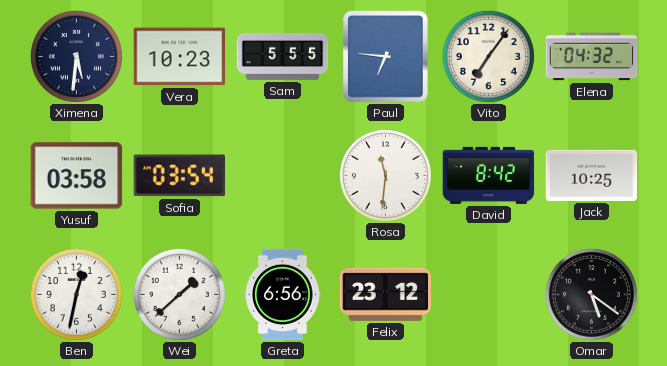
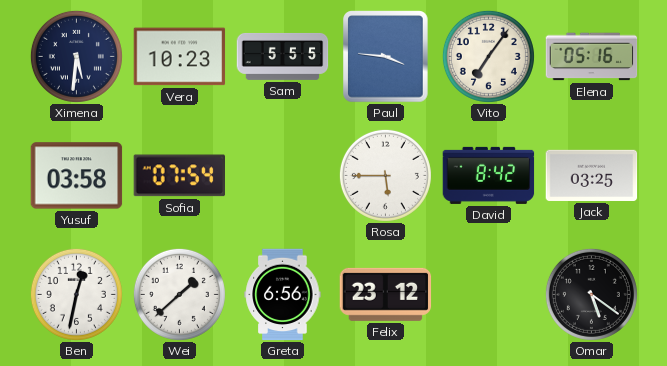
Paul: 6:46 -> 3:46 (386, 57)
Elena: 04:32 -> 05:16 (592, 57)
Sofia: 03:54 -> 07:54 (179, 176)
Rosa: 11:31 -> 5:45 (385, 175)
Jack: 10:25 -> 03:25 (592, 175)
